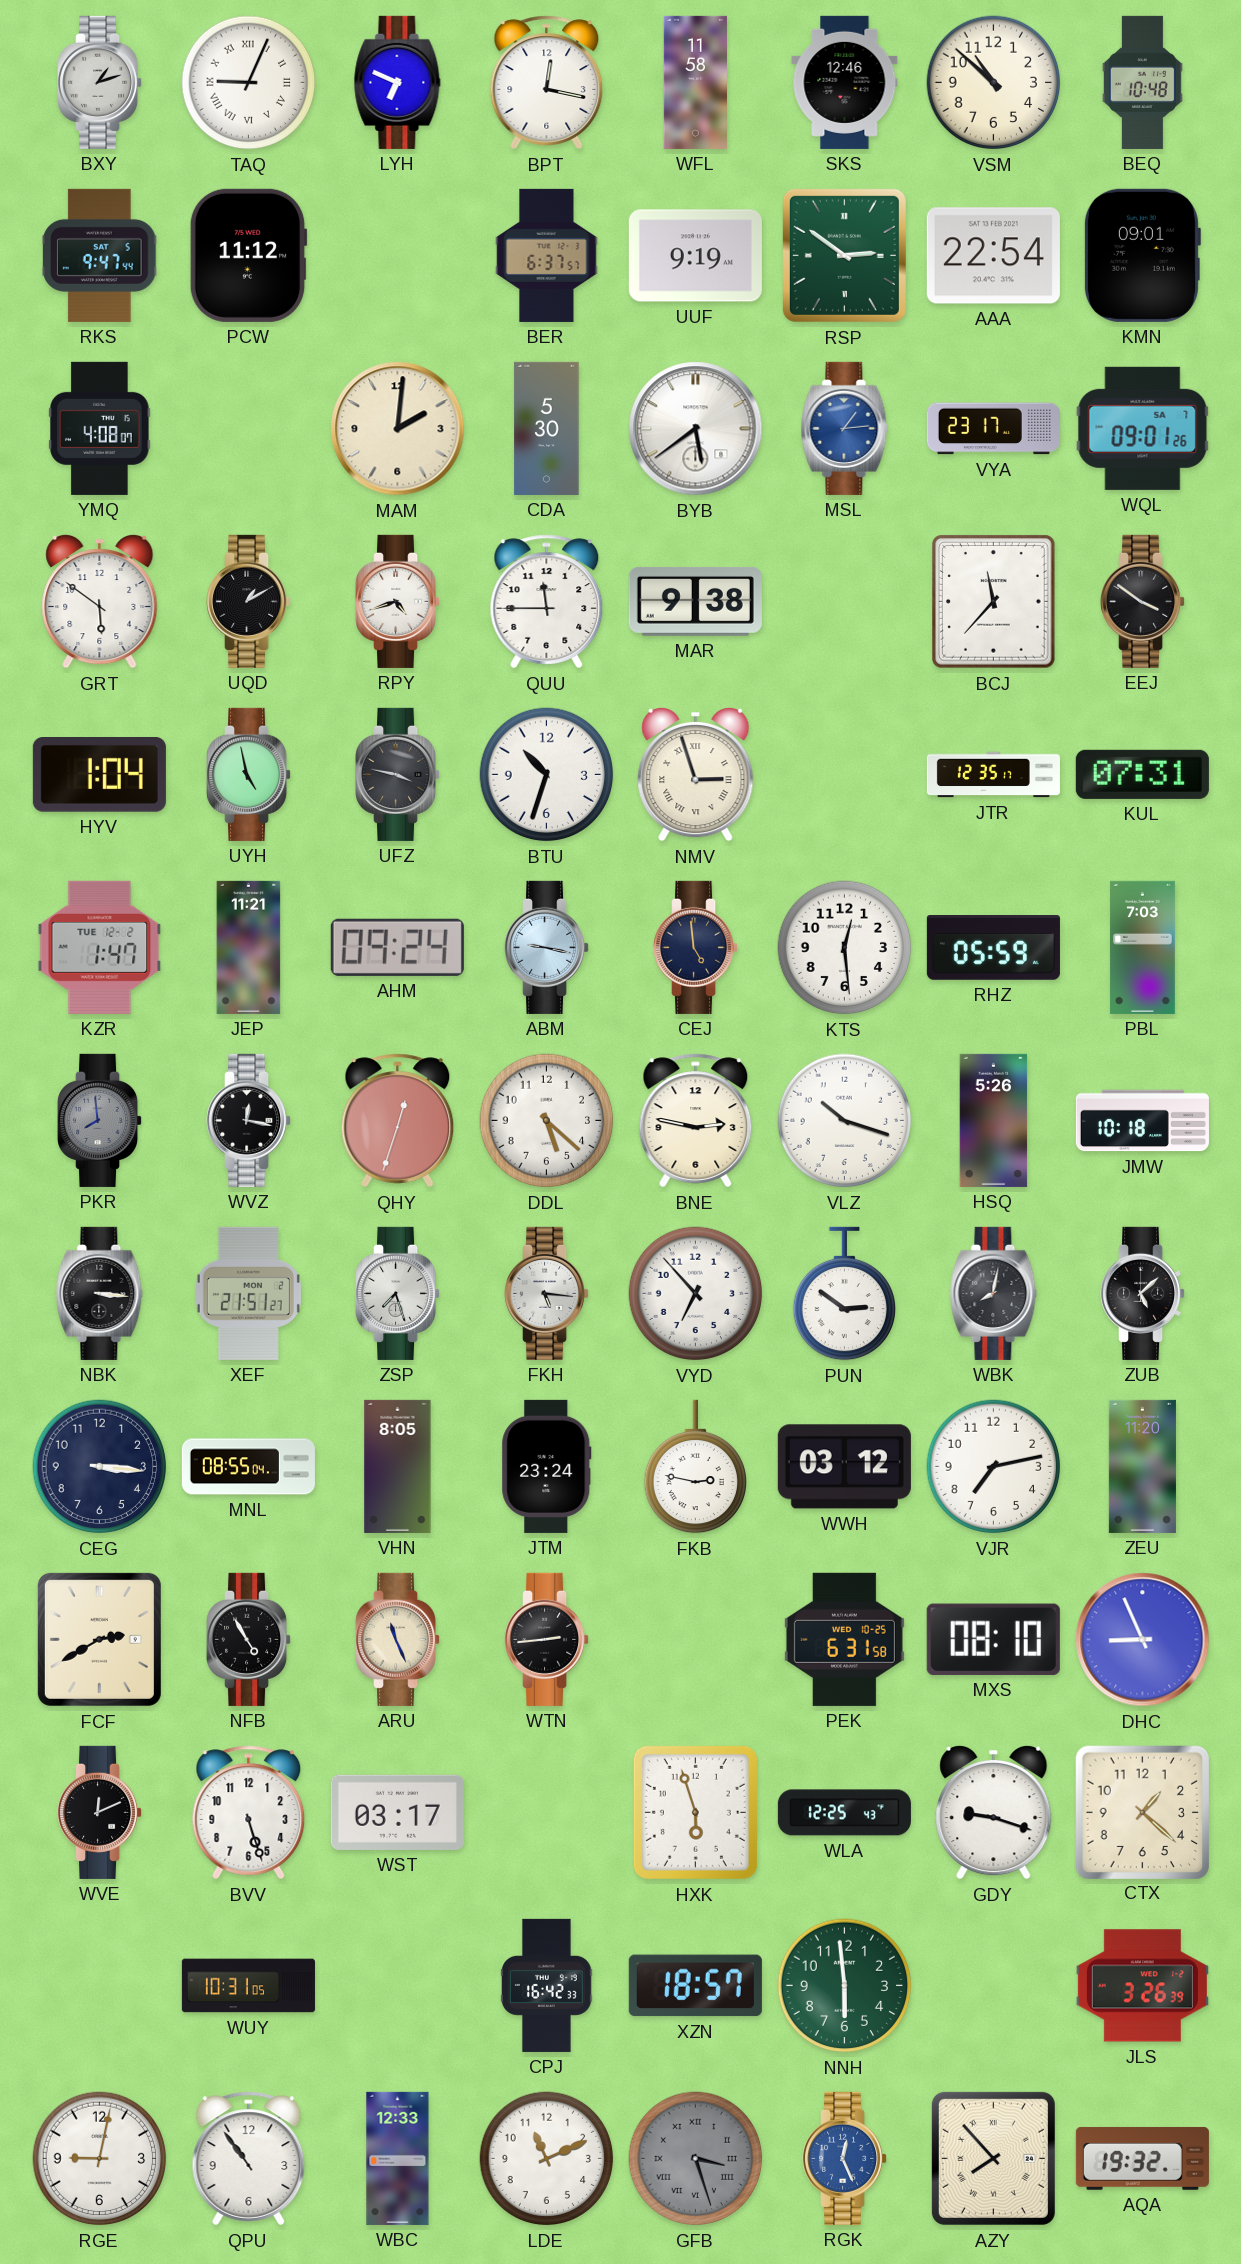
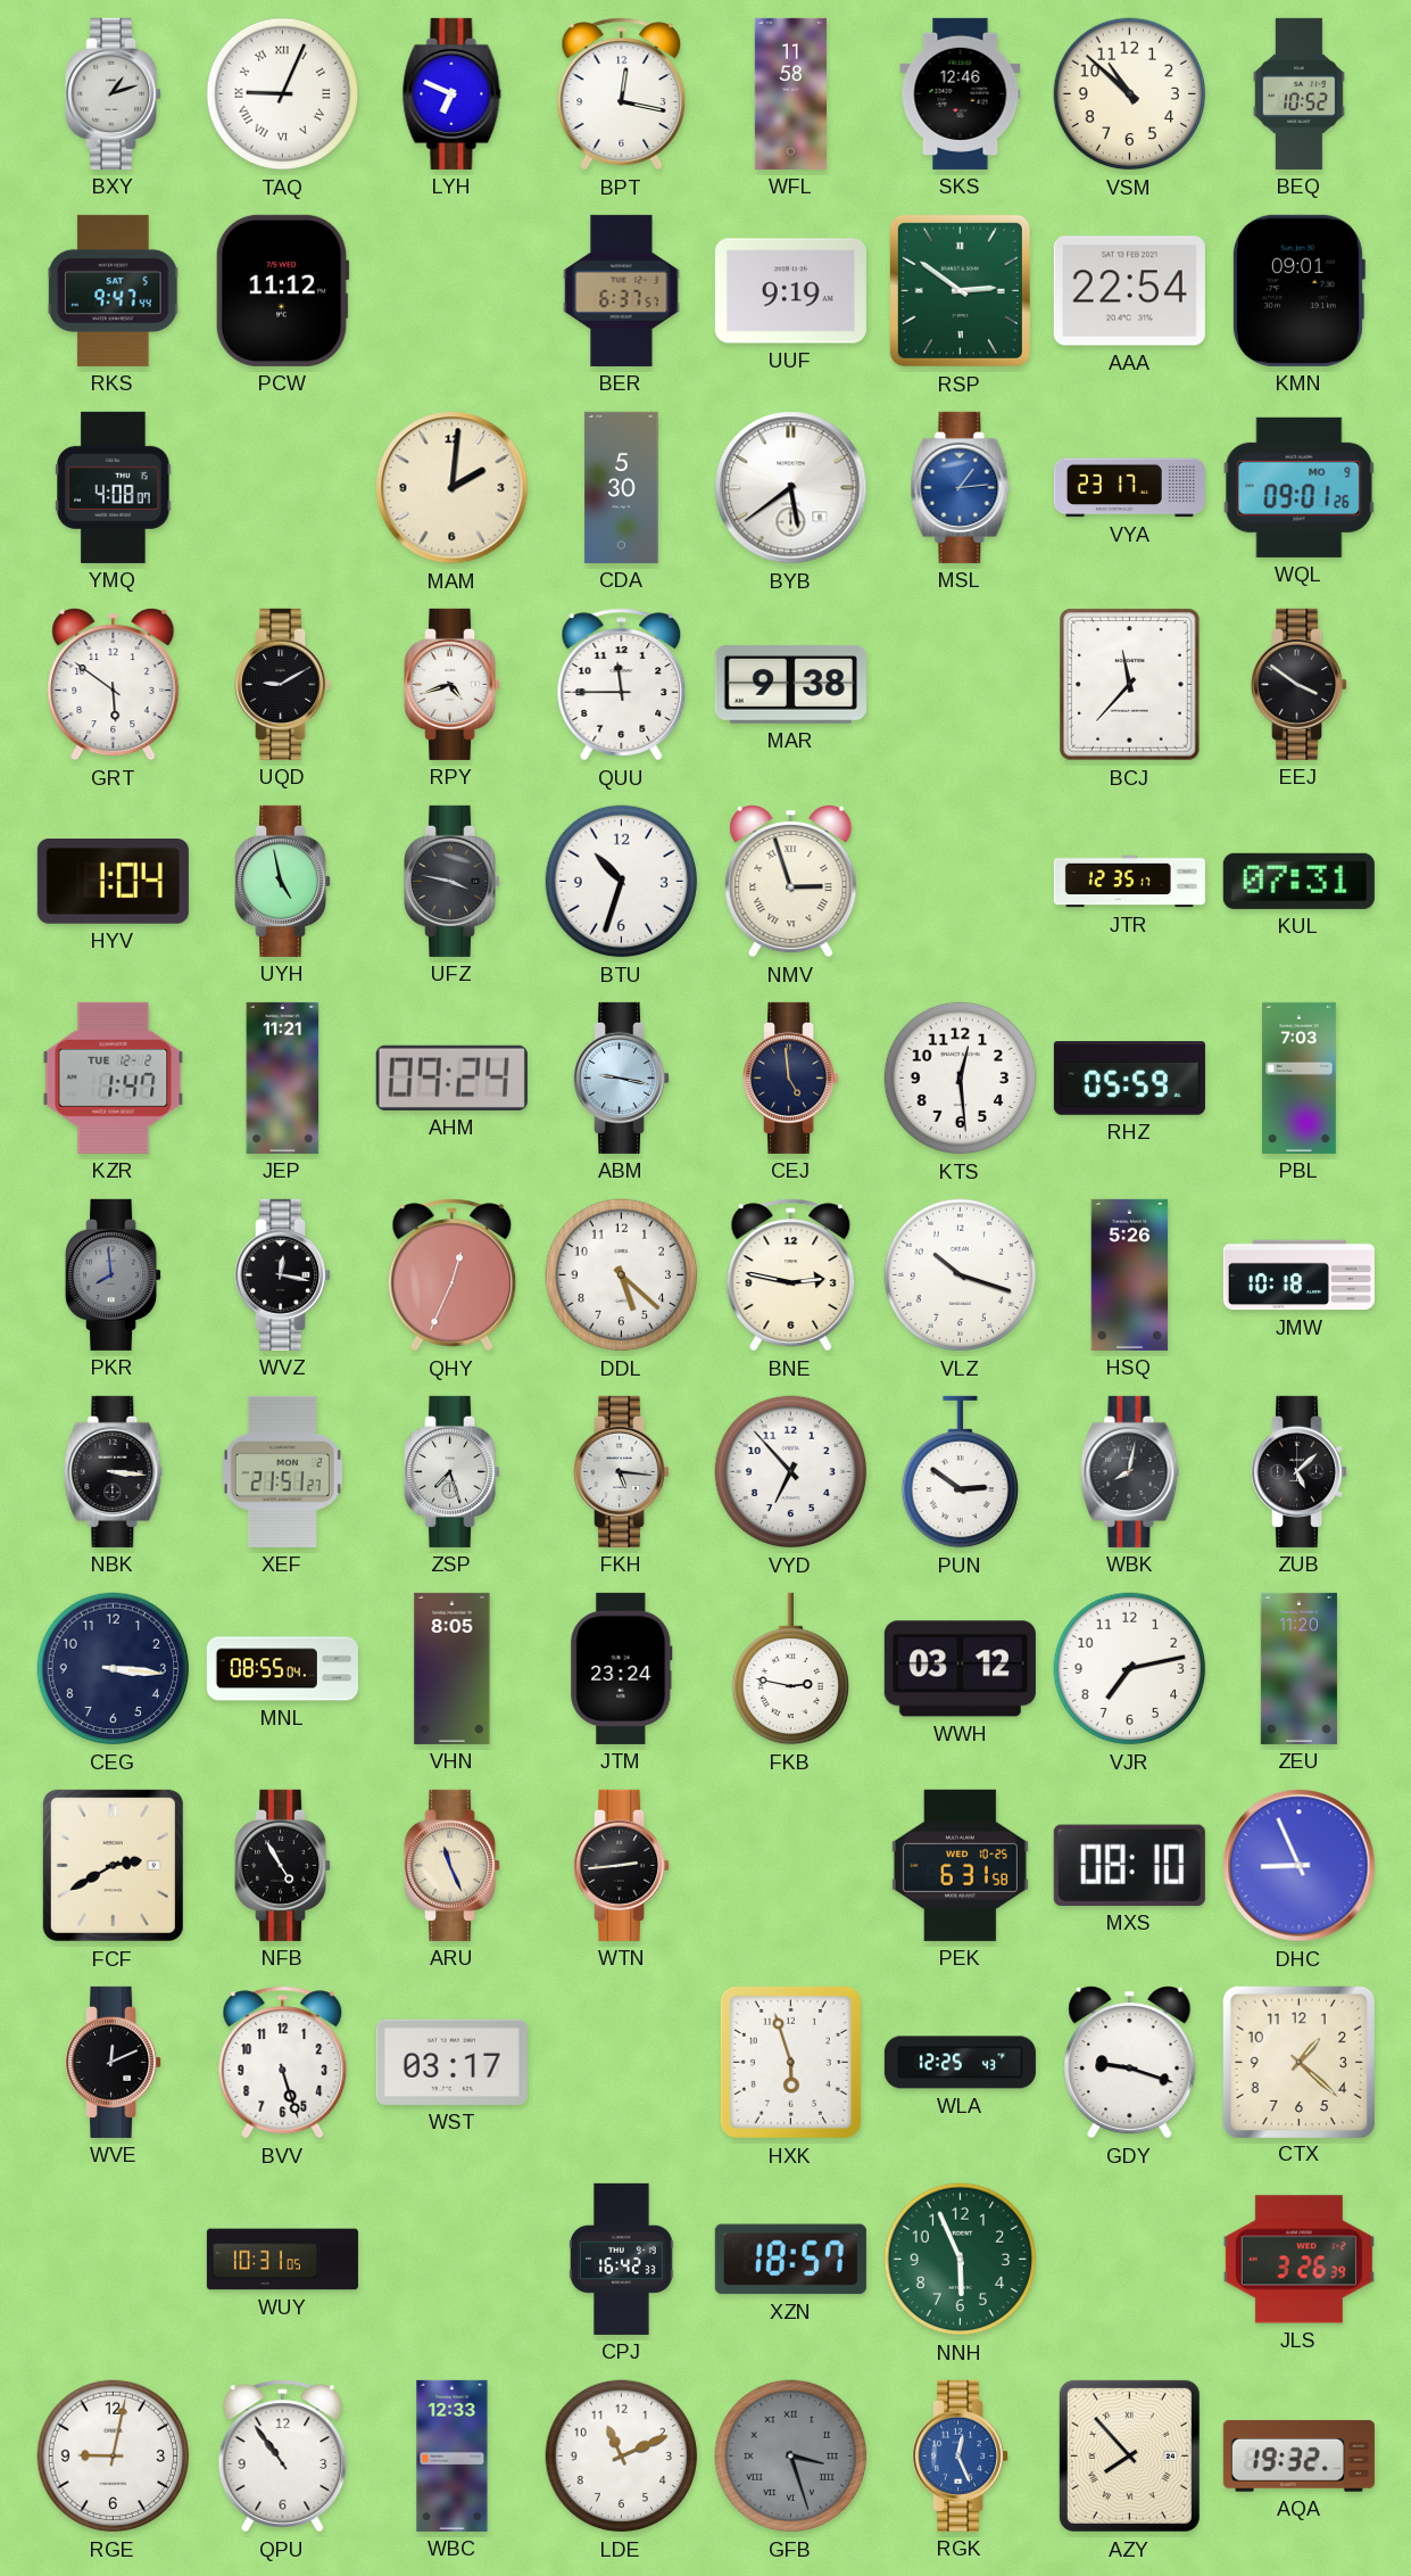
BEQ: 10:48 -> 10:52 (1298, 93)
WQL date: SA 7 -> MO 9 (1300, 487)
UQD: 1:10 -> 9:10 (283, 684)
QHY: 12:33 -> 12:34 (453, 1275)
NNH: 5:59 -> 5:56 (961, 2260)
